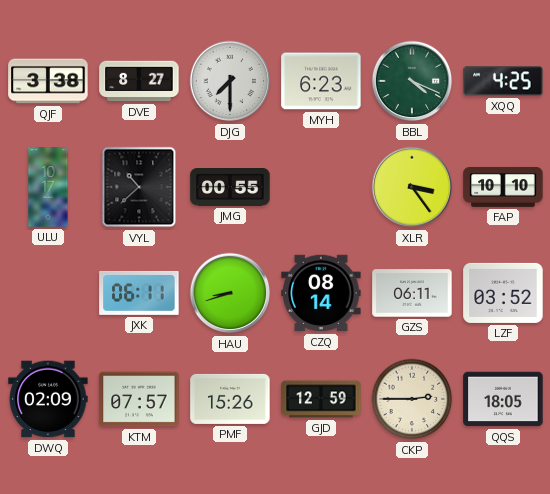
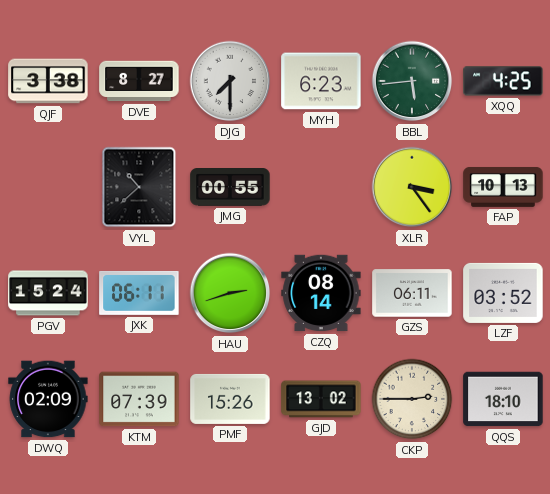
BBL: 4:19 -> 5:44 (412, 81)
ULU: 10:17 -> none (48, 187)
FAP: 10:10 -> 10:13 (503, 187)
PGV: none -> 15:24 (48, 293)
HAU: 8:42 -> 2:42 (230, 293)
KTM: 07:57 -> 07:39 (139, 399)
GJD: 12:59 -> 13:02 (321, 399)
QQS: 18:05 -> 18:10 (503, 399)
